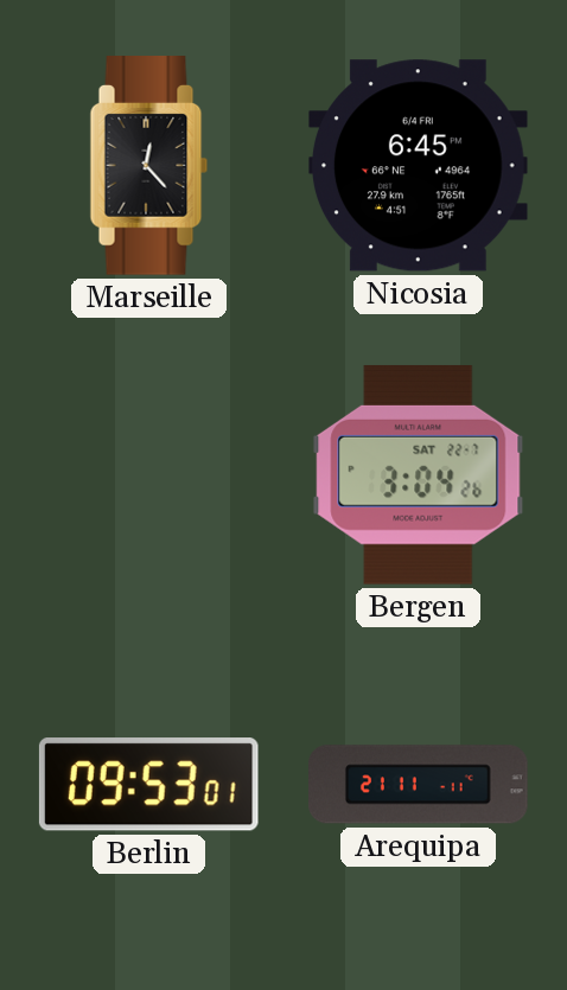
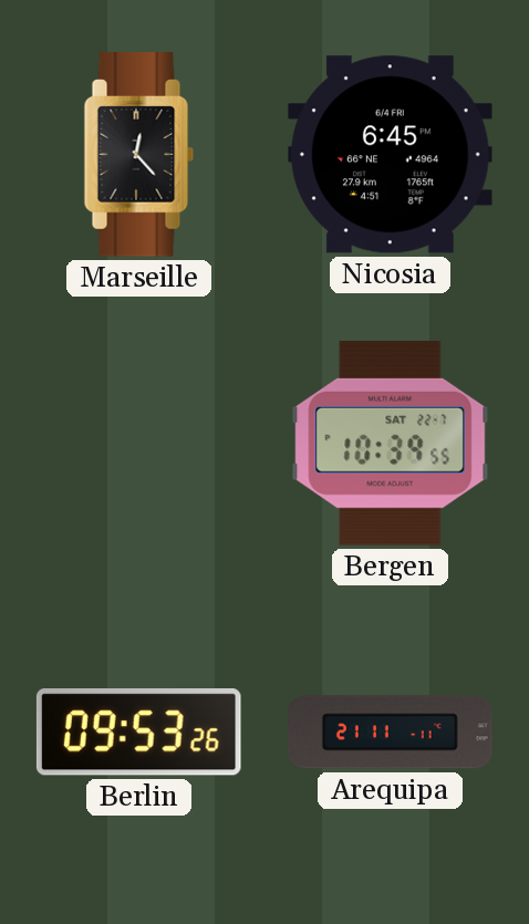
Bergen: 3:04 -> 10:39 (391, 443)
Berlin: 09:53:01 -> 09:53:26 (138, 733)
